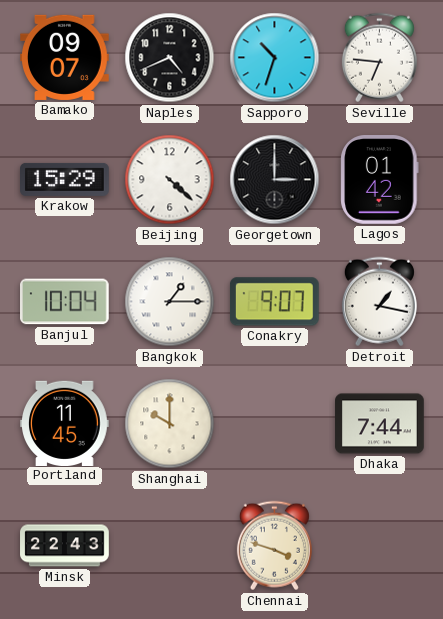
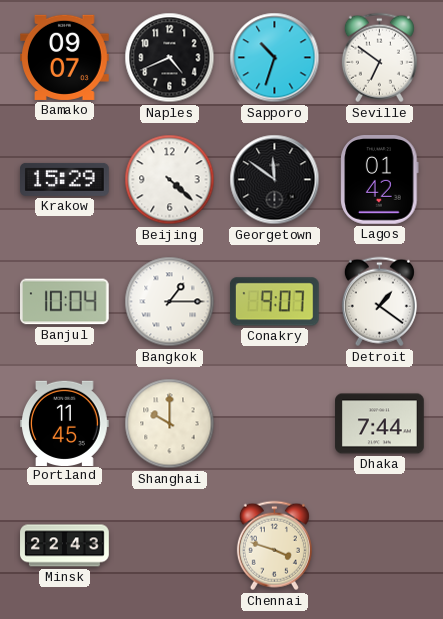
Seville: 6:46 -> 6:51 (379, 58)
Georgetown: 3:00 -> 11:51 (275, 180)
Detroit: 1:17 -> 1:21 (379, 302)
